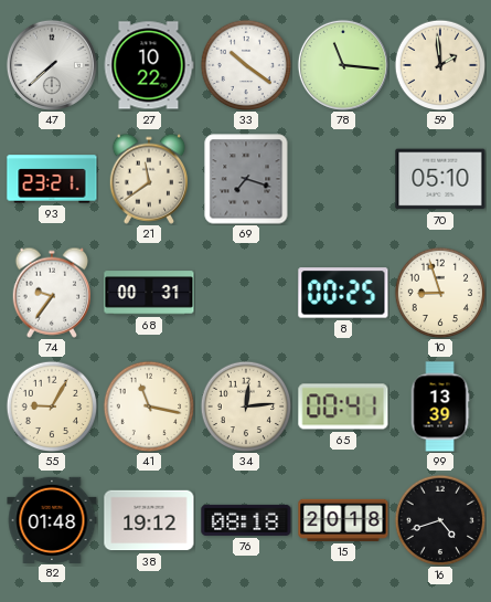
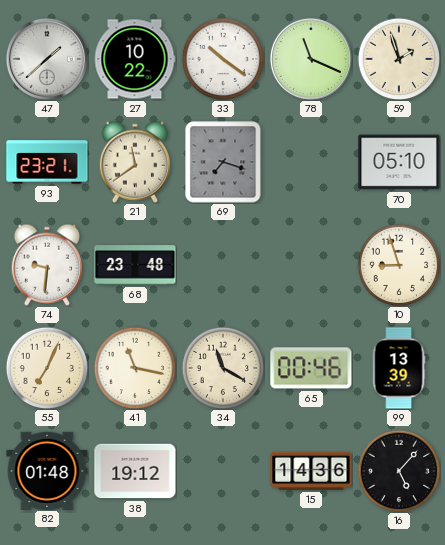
47: 7:38 -> 1:38 (47, 59)
78: 11:16 -> 11:19 (311, 59)
59: 1:59 -> 1:57 (399, 59)
74: 9:36 -> 9:31 (46, 265)
68: 00:31 -> 23:48 (135, 265)
8: 00:25 -> none (343, 293)
55: 9:05 -> 7:04 (47, 368)
34: 12:14 -> 11:20 (223, 368)
65: 00:41 -> 00:46 (311, 368)
76: 08:18 -> none (246, 520)
15: 20:18 -> 14:36 (311, 471)
16: 4:42 -> 5:07 (399, 471)
